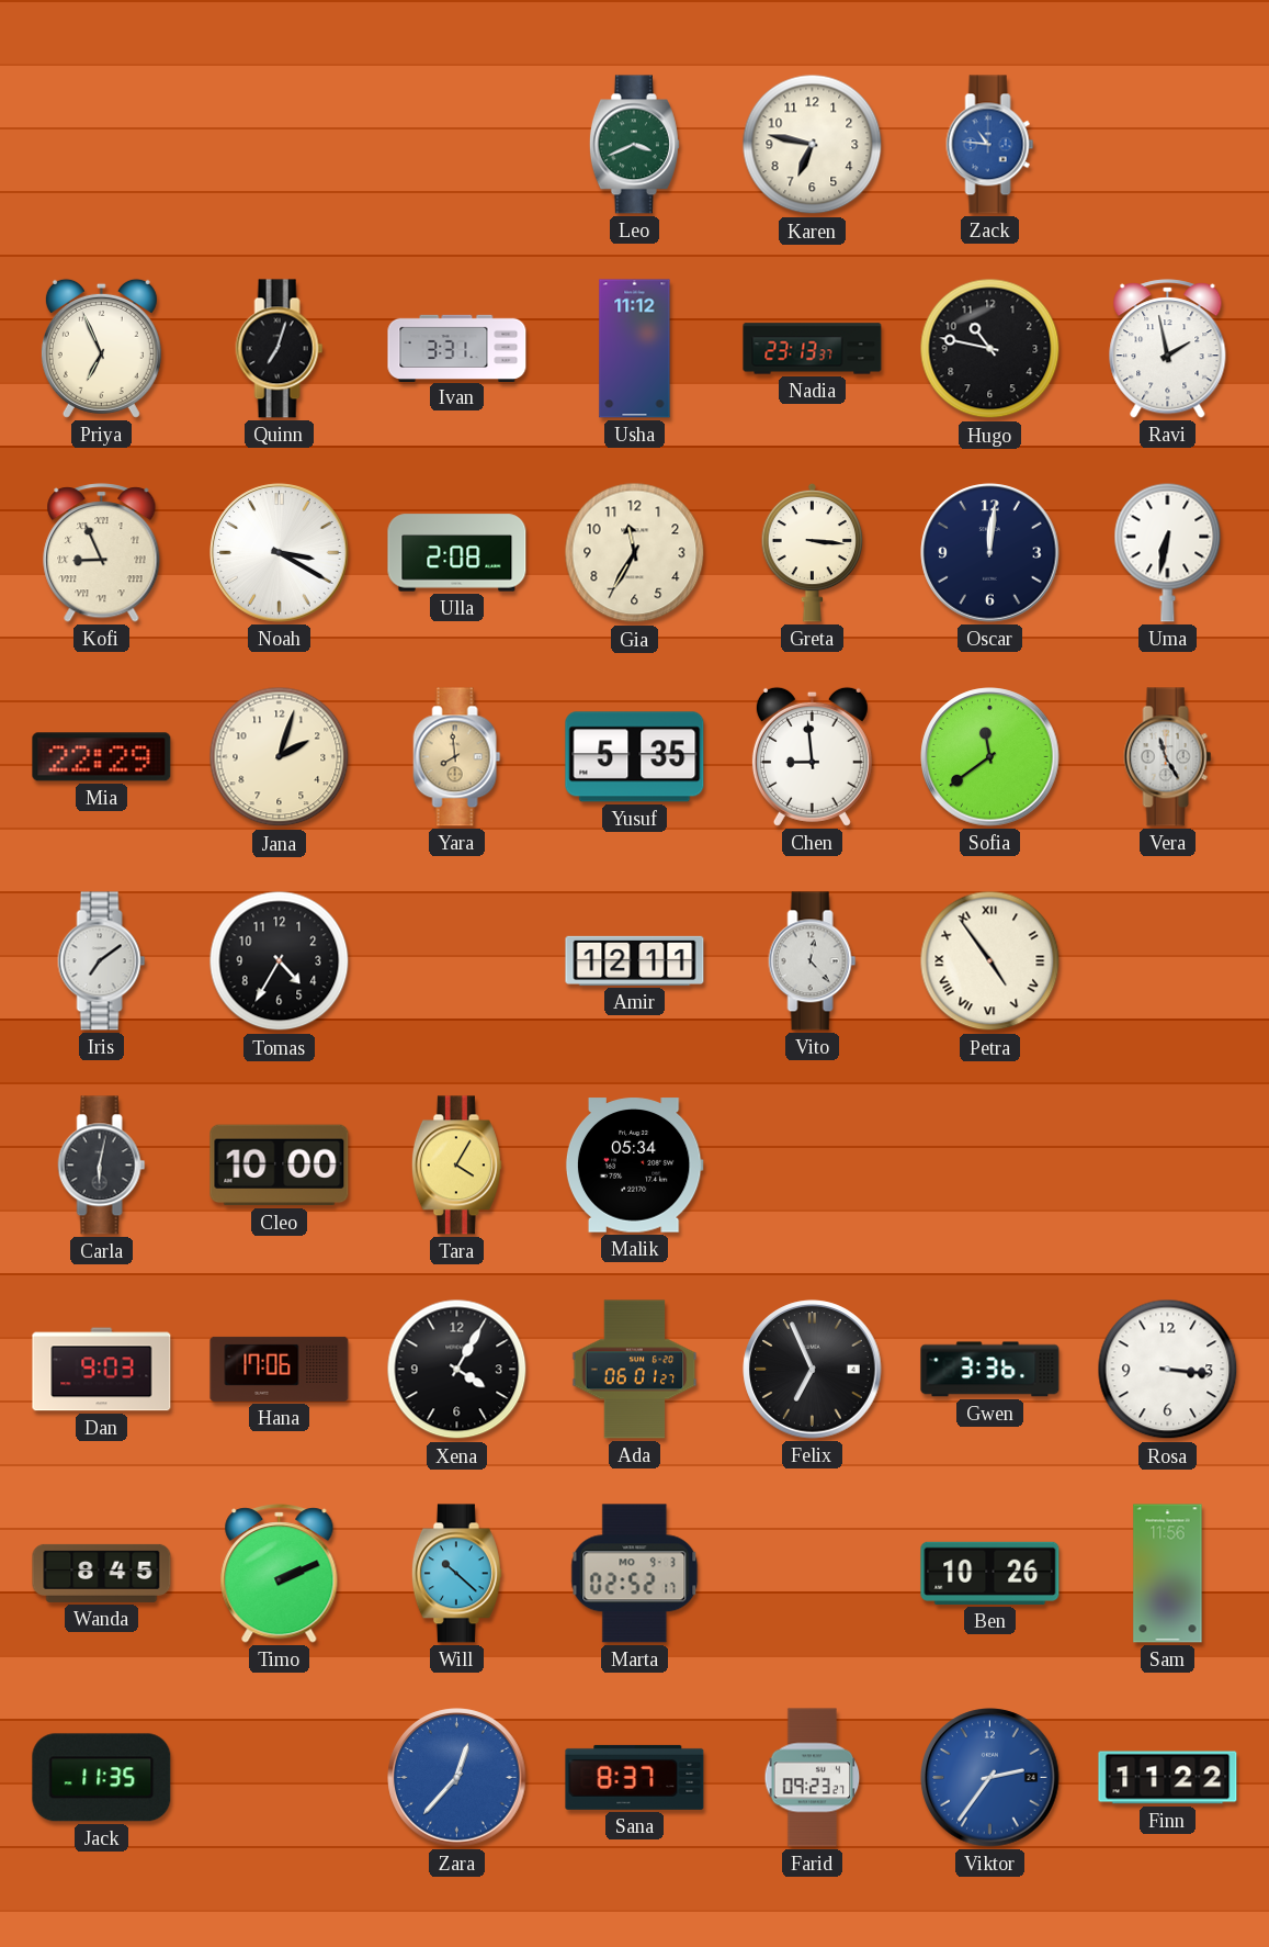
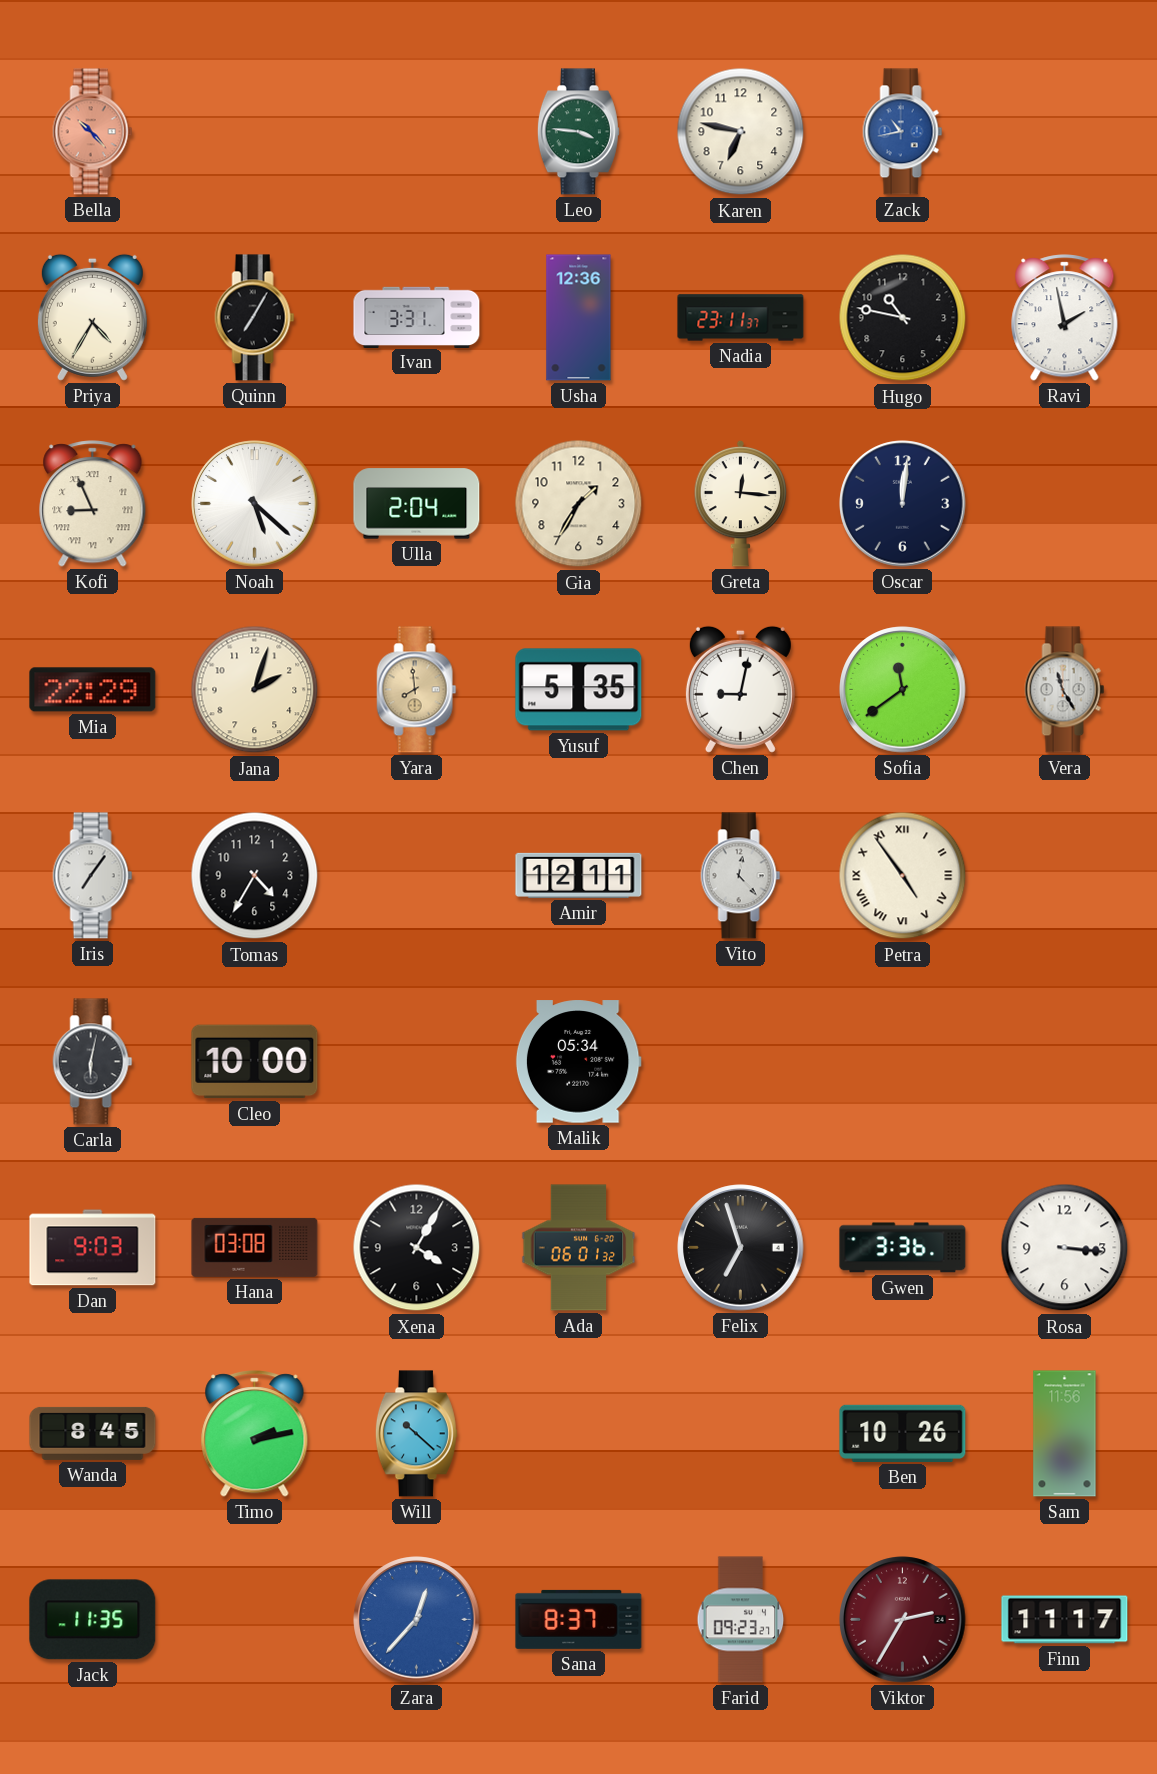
Bella: none -> 10:23 (93, 132)
Leo: 3:41 -> 3:46 (578, 132)
Zack: 10:46 -> 10:43 (903, 132)
Priya: 6:56 -> 4:35 (92, 317)
Quinn: 7:03 -> 7:05 (255, 318)
Usha: 11:12 -> 12:36 (579, 318)
Nadia: 23:13 -> 23:11 (741, 318)
Noah: 3:20 -> 5:22 (255, 504)
Ulla: 2:08 -> 2:04 (417, 504)
Gia: 11:35 -> 1:35 (579, 504)
Greta: 3:16 -> 12:16 (741, 503)
Uma: 6:32 -> none (1168, 552)
Chen: 8:59 -> 9:02 (740, 689)
Iris: 7:09 -> 7:06 (93, 876)
Tara: 4:05 -> none (456, 1166)
Hana: 17:06 -> 03:08 (255, 1247)
Ada: 06:01:27 -> 06:01:32 (579, 1248)
Felix: 6:56 -> 6:57 (741, 1248)
Timo: 2:11 -> 2:13 (255, 1434)
Marta: 02:52 -> none (635, 1574)
Viktor: 2:36 -> 2:35 (903, 1620)
Viktor dial: blue -> burgundy (903, 1620)
Finn: 11:22 -> 11:17 (1065, 1620)
